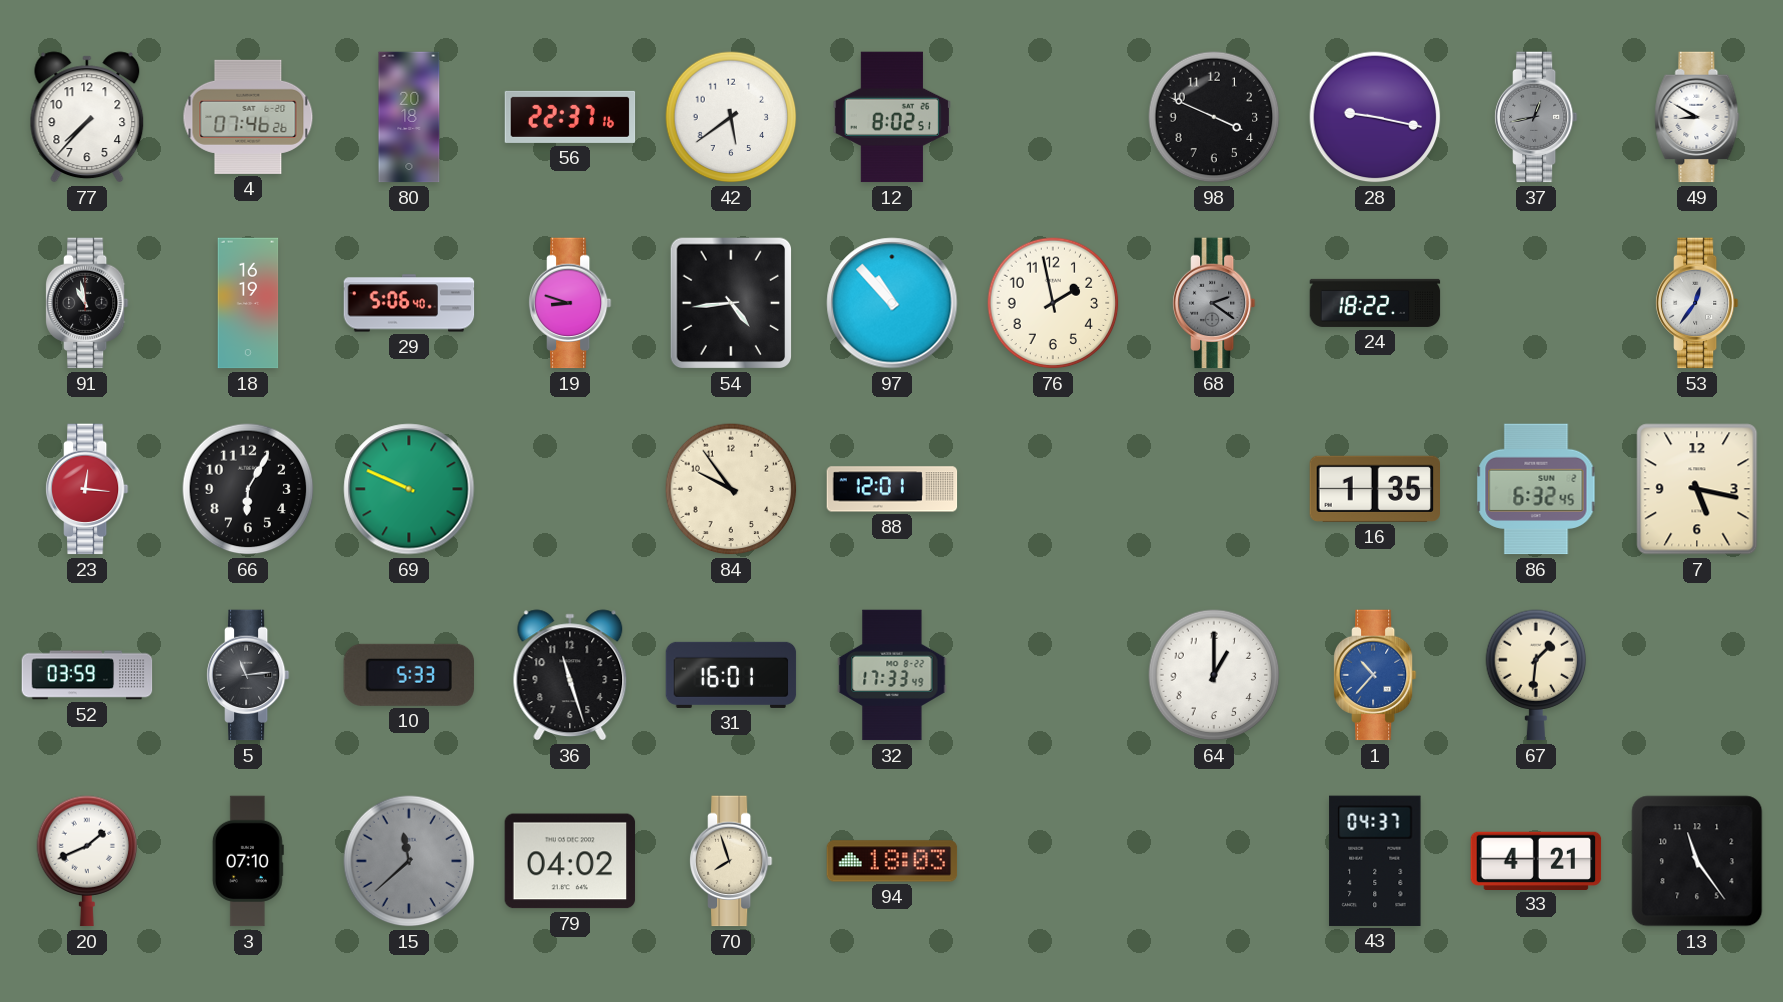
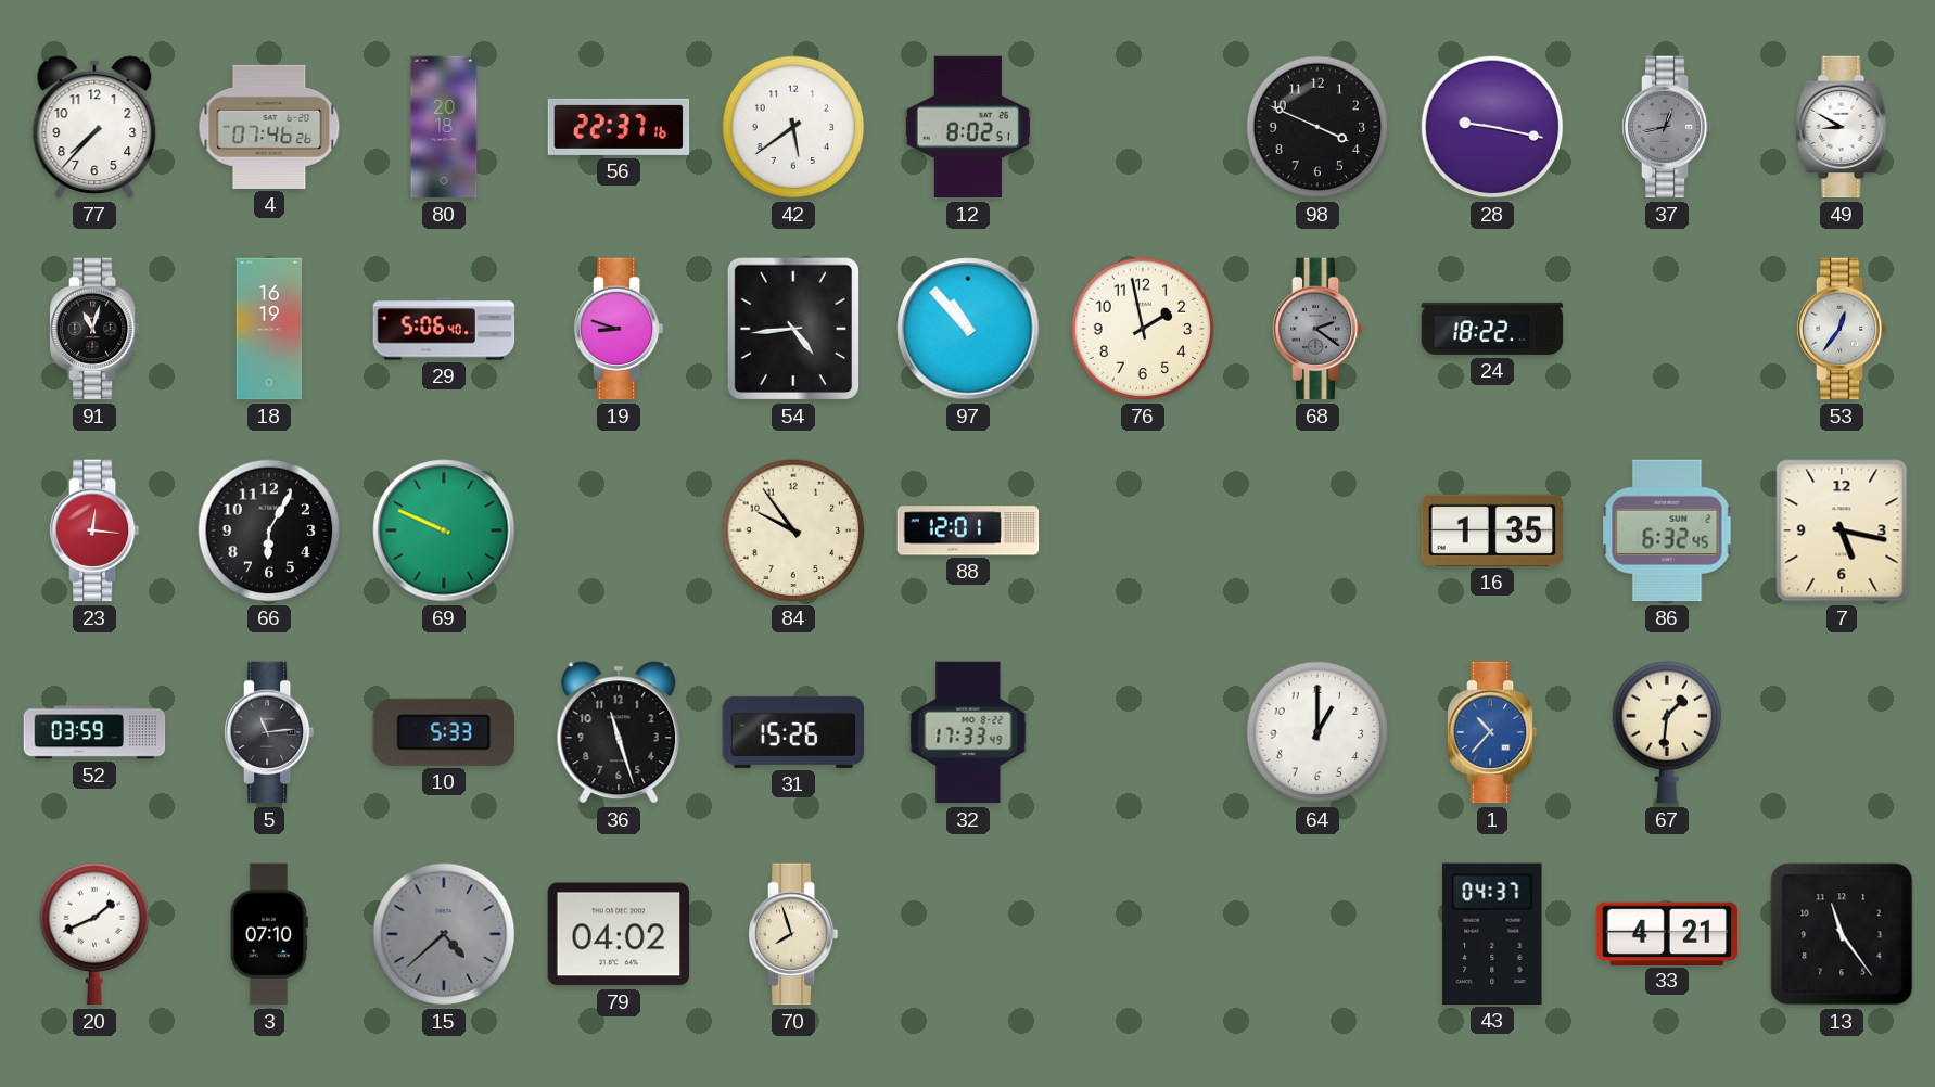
91: 10:58 -> 11:03 (94, 329)
31: 16:01 -> 15:26 (793, 732)
15: 11:38 -> 4:38 (444, 934)
94: 18:03 -> none (892, 861)
